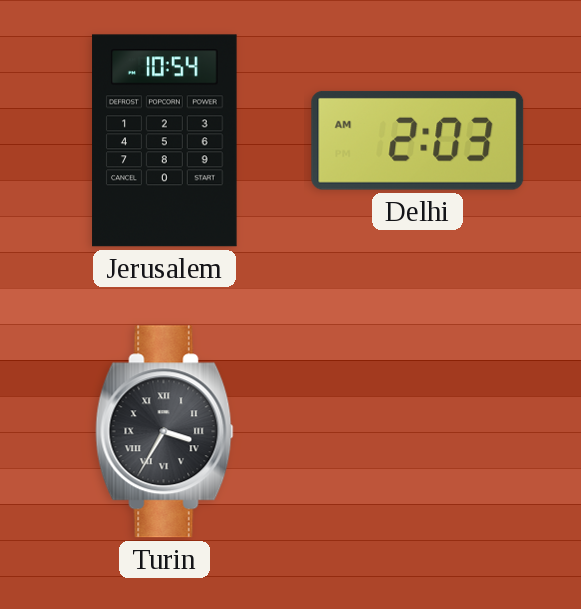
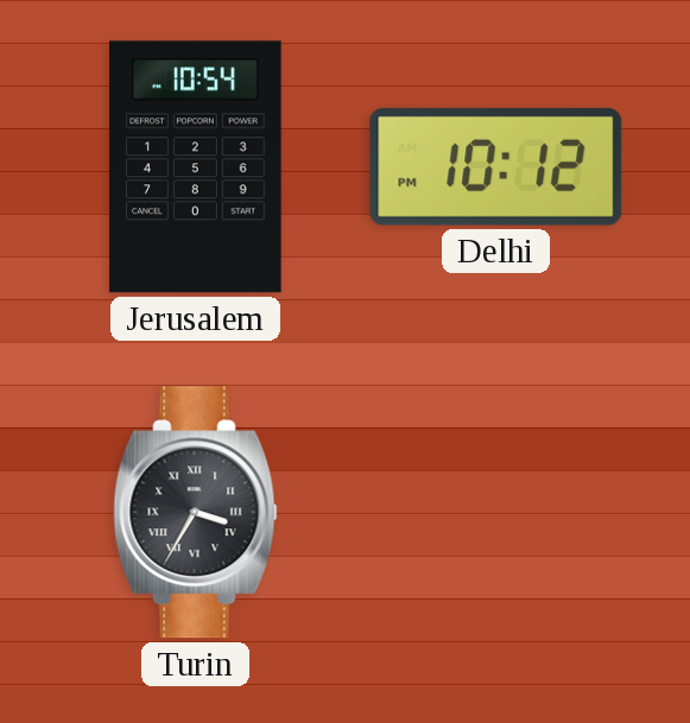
Delhi: 2:03 -> 10:12 (496, 166)
